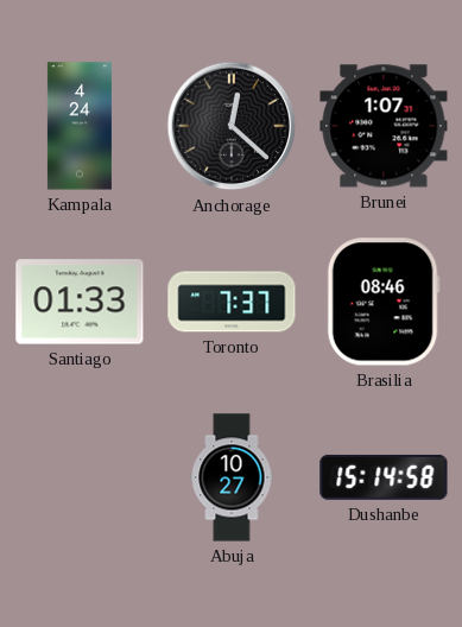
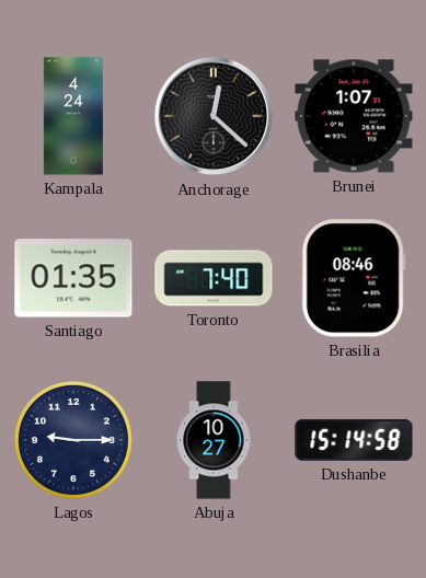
Santiago: 01:33 -> 01:35 (73, 278)
Toronto: 7:37 -> 7:40 (214, 278)
Lagos: none -> 9:15 (73, 440)
